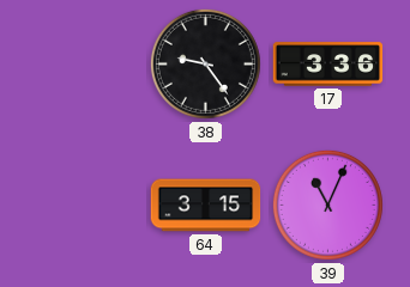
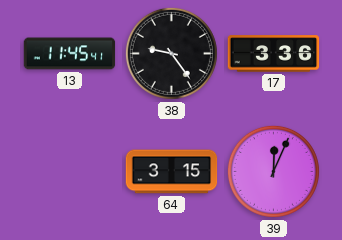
13: none -> 11:45 (70, 54)
39: 11:04 -> 12:04 (273, 171)
